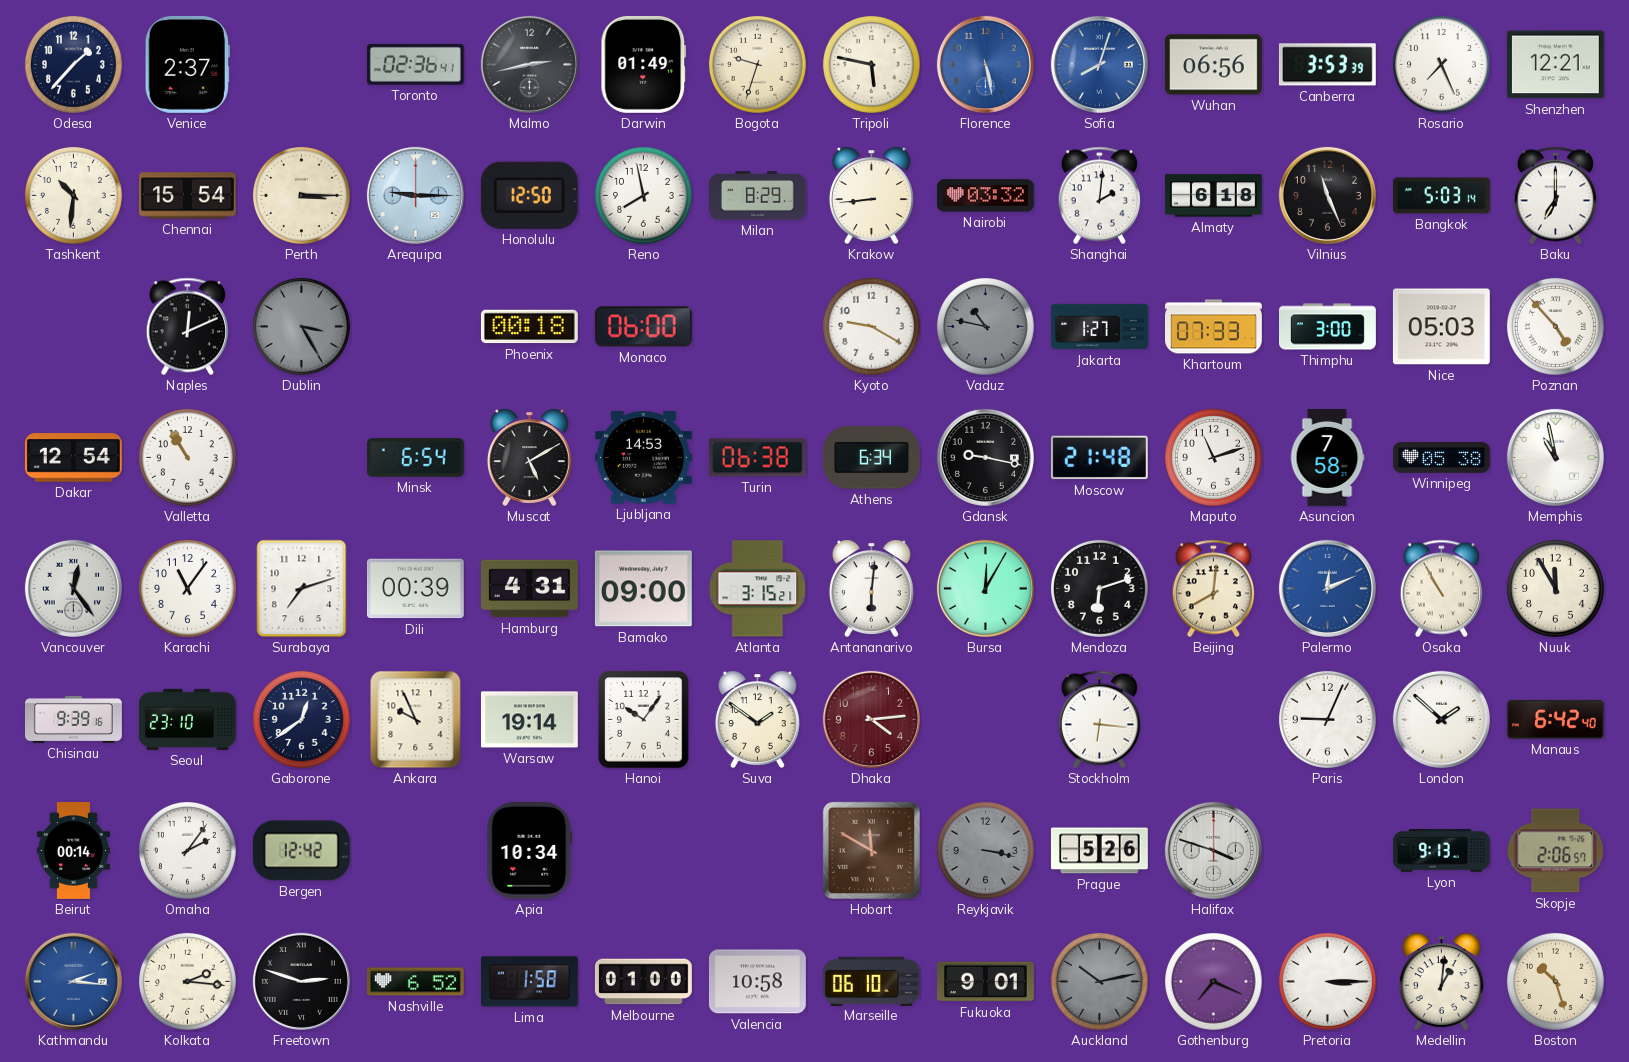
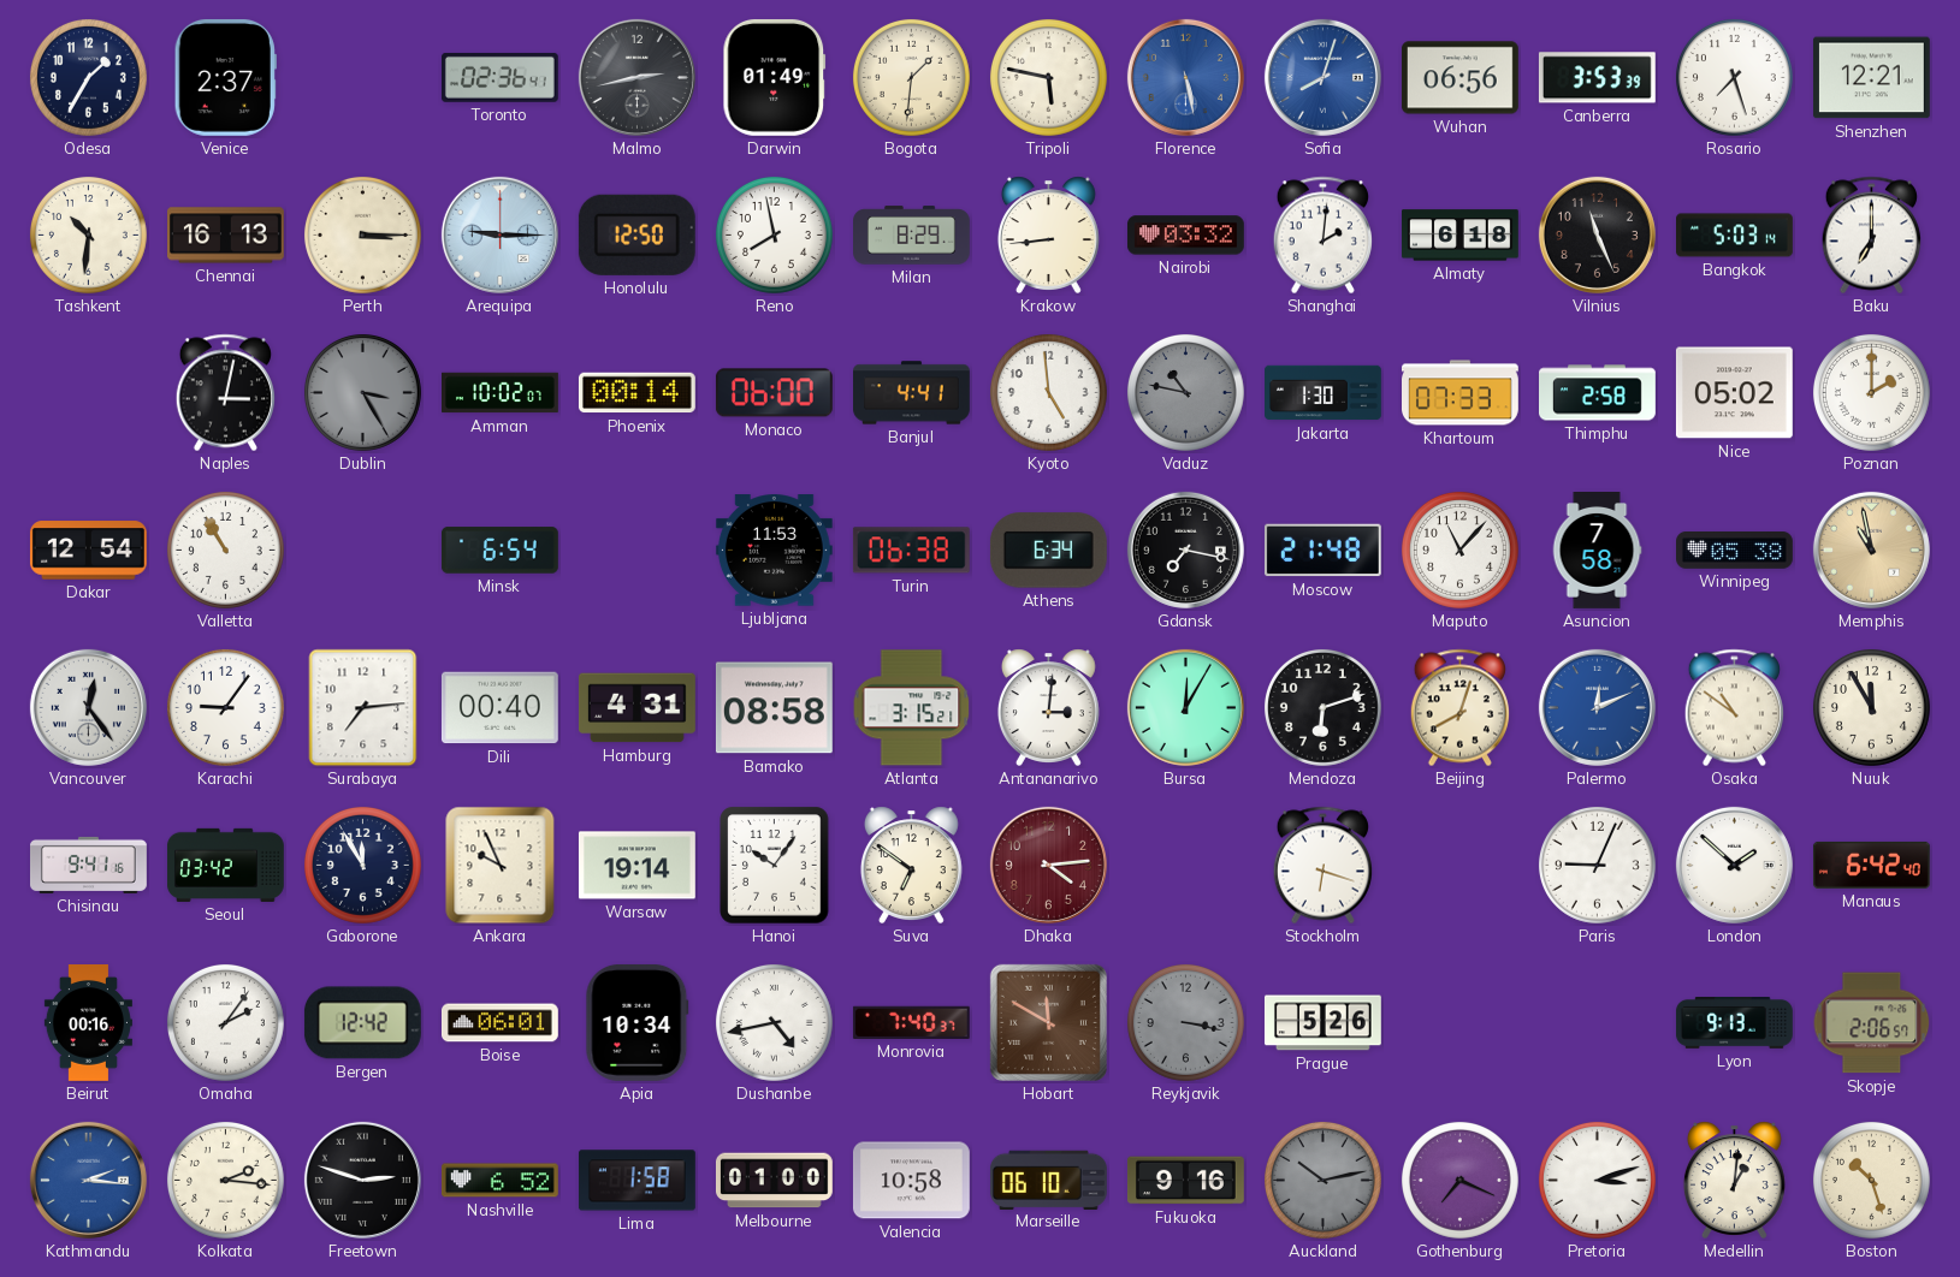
Odesa: 1:37 -> 1:35 (88, 77)
Bogota: 9:33 -> 1:31 (911, 77)
Rosario: 7:26 -> 7:27 (1734, 77)
Chennai: 15:54 -> 16:13 (226, 236)
Naples: 12:11 -> 3:02 (225, 393)
Amman: none -> 10:02 (501, 393)
Phoenix: 00:18 -> 00:14 (636, 393)
Banjul: none -> 4:41 (912, 393)
Kyoto: 9:20 -> 4:59 (1048, 392)
Jakarta: 1:27 -> 1:30 (1324, 393)
Thimphu: 3:00 -> 2:58 (1598, 393)
Nice: 05:03 -> 05:02 (1734, 393)
Poznan: 4:53 -> 2:00 (1871, 392)
Muscat: 5:10 -> none (529, 457)
Ljubljana: 14:53 -> 11:53 (774, 551)
Gdansk: 9:17 -> 7:17 (1185, 550)
Maputo: 11:12 -> 11:07 (1459, 550)
Memphis dial: white -> champagne (1871, 550)
Karachi: 11:06 -> 9:06 (225, 707)
Surabaya: 7:12 -> 7:14 (363, 708)
Dili: 00:39 -> 00:40 (499, 708)
Bamako: 09:00 -> 08:58 (774, 708)
Antananarivo: 6:01 -> 3:01 (1048, 707)
Beijing: 8:01 -> 8:03 (1459, 708)
Osaka: 10:55 -> 10:51 (1734, 708)
Chisinau: 9:39 -> 9:41 (89, 865)
Seoul: 23:10 -> 03:42 (225, 865)
Gaborone: 12:39 -> 11:55 (362, 865)
Suva: 1:51 -> 6:51 (911, 865)
Stockholm: 6:16 -> 6:18 (1322, 866)
Beirut: 00:14 -> 00:16 (88, 1023)
Boise: none -> 06:01 (499, 1023)
Dushanbe: none -> 4:43 (774, 1022)
Monrovia: none -> 7:40 (911, 1022)
Halifax: 3:48 -> none (1213, 850)
Fukuoka: 9:01 -> 9:16 (1185, 1181)
Pretoria: 3:15 -> 3:12 (1597, 1180)
